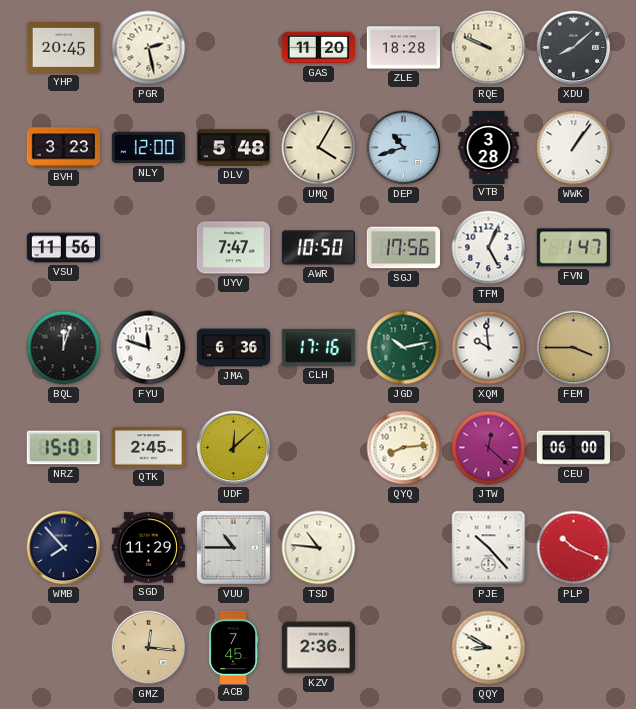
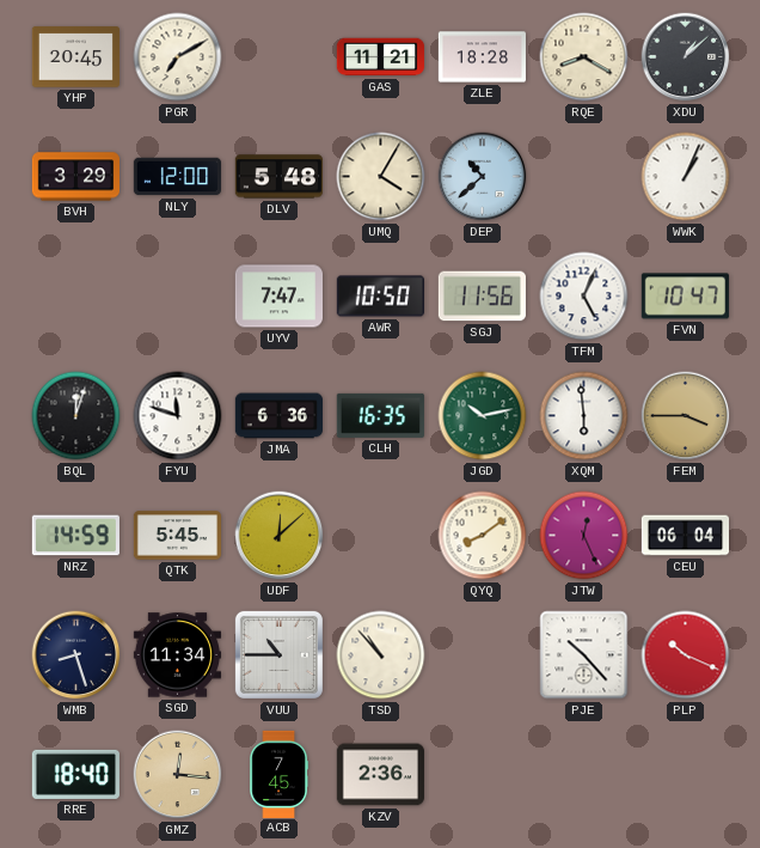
PGR: 2:28 -> 7:10 (178, 57)
GAS: 11:20 -> 11:21 (380, 57)
RQE: 9:49 -> 8:20 (584, 57)
XDU: 8:08 -> 1:08 (686, 57)
BVH: 3:23 -> 3:29 (75, 177)
DEP: 10:42 -> 10:38 (483, 177)
VTB: 3:28 -> none (489, 147)
WWK: 1:06 -> 1:04 (686, 177)
VSU: 11:56 -> none (64, 248)
SGJ: 17:56 -> 11:56 (482, 297)
FVN: 1:47 -> 10:47 (685, 297)
CLH: 17:16 -> 16:35 (380, 415)
XQM: 9:59 -> 5:59 (584, 416)
NRZ: 15:01 -> 14:59 (75, 536)
QTK: 2:45 -> 5:45 (177, 536)
QYQ: 8:14 -> 8:09 (483, 536)
JTW: 12:22 -> 12:26 (584, 536)
CEU: 06:00 -> 06:04 (685, 536)
WMB: 7:53 -> 8:27 (76, 655)
SGD: 11:29 -> 11:34 (177, 655)
TSD: 10:46 -> 10:53 (381, 655)
RRE: none -> 18:40 (75, 774)
QQY: 8:50 -> none (489, 648)
